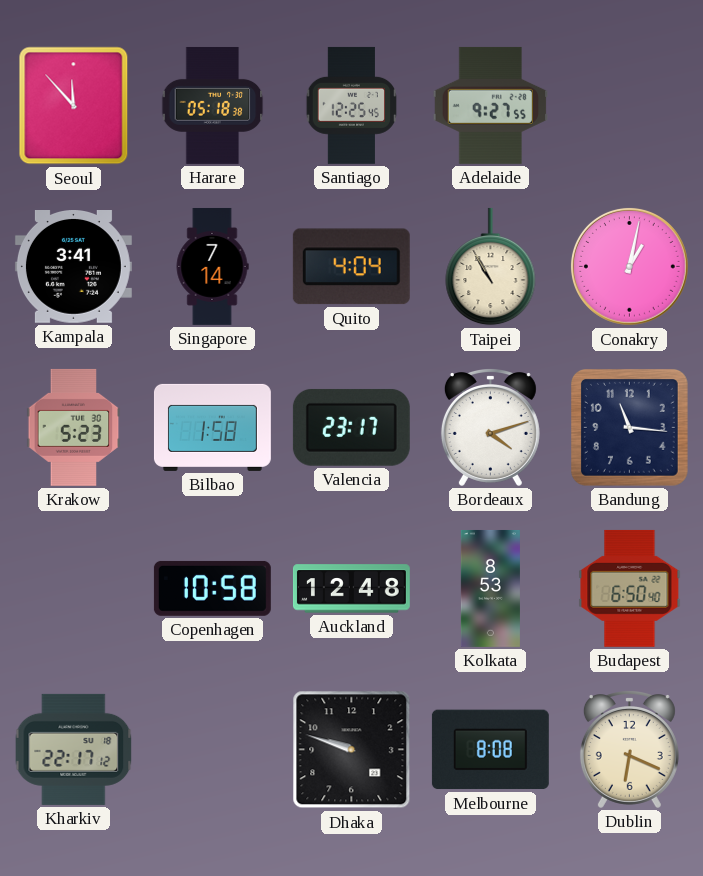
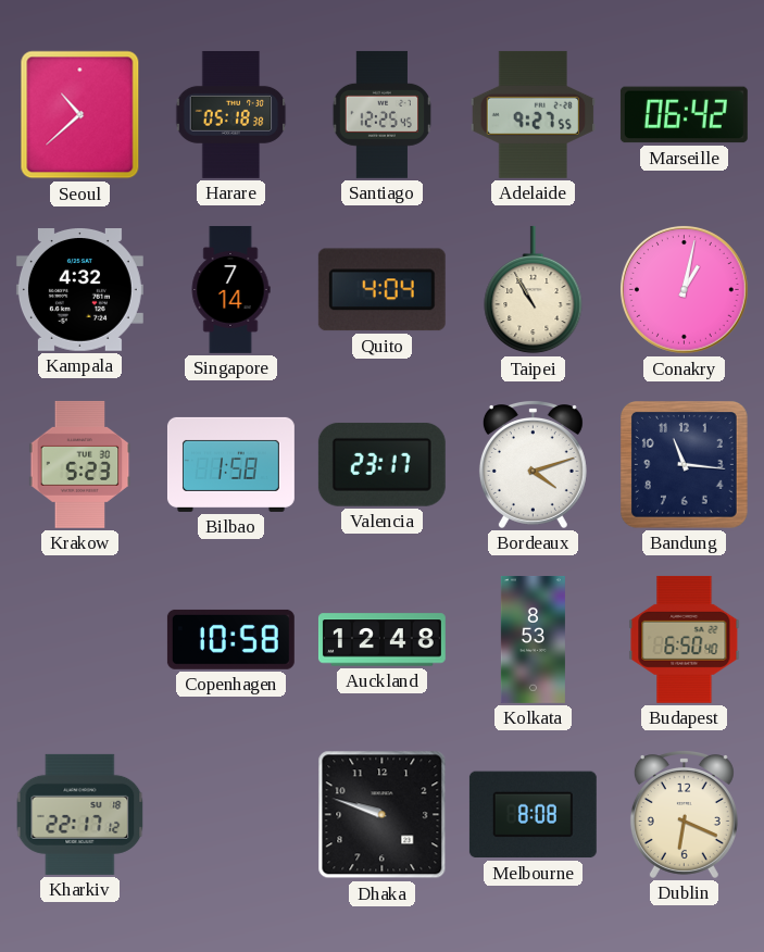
Seoul: 11:53 -> 10:38 (80, 115)
Marseille: none -> 06:42 (684, 115)
Kampala: 3:41 -> 4:32 (79, 290)
